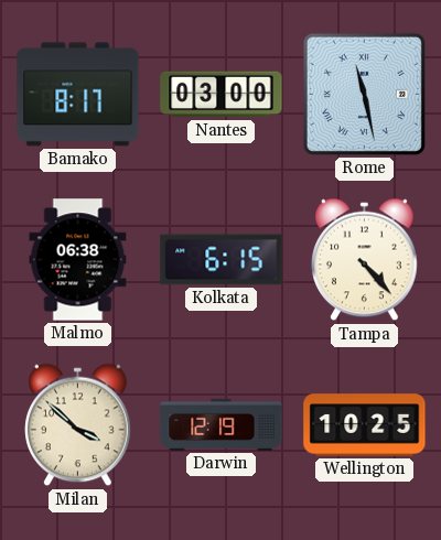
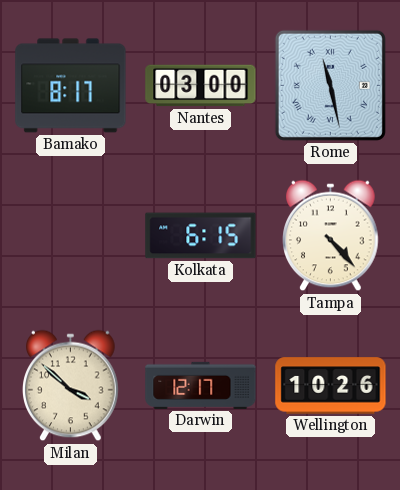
Malmo: 06:38 -> none (78, 260)
Darwin: 12:19 -> 12:17 (201, 385)
Wellington: 10:25 -> 10:26 (331, 386)
